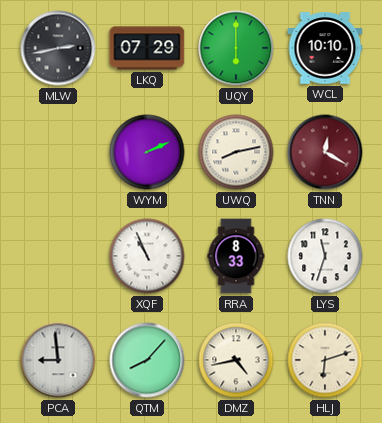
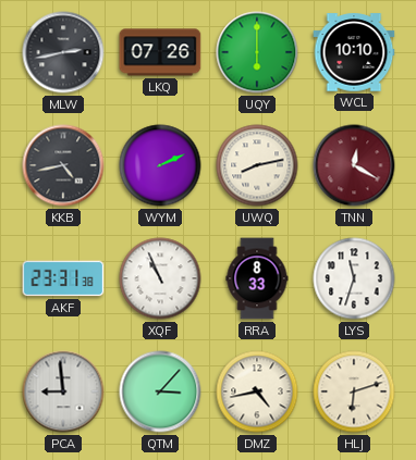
LKQ: 07:29 -> 07:26 (160, 52)
KKB: none -> 4:43 (63, 165)
AKF: none -> 23:31 (63, 278)
QTM: 8:07 -> 3:07 (160, 391)
